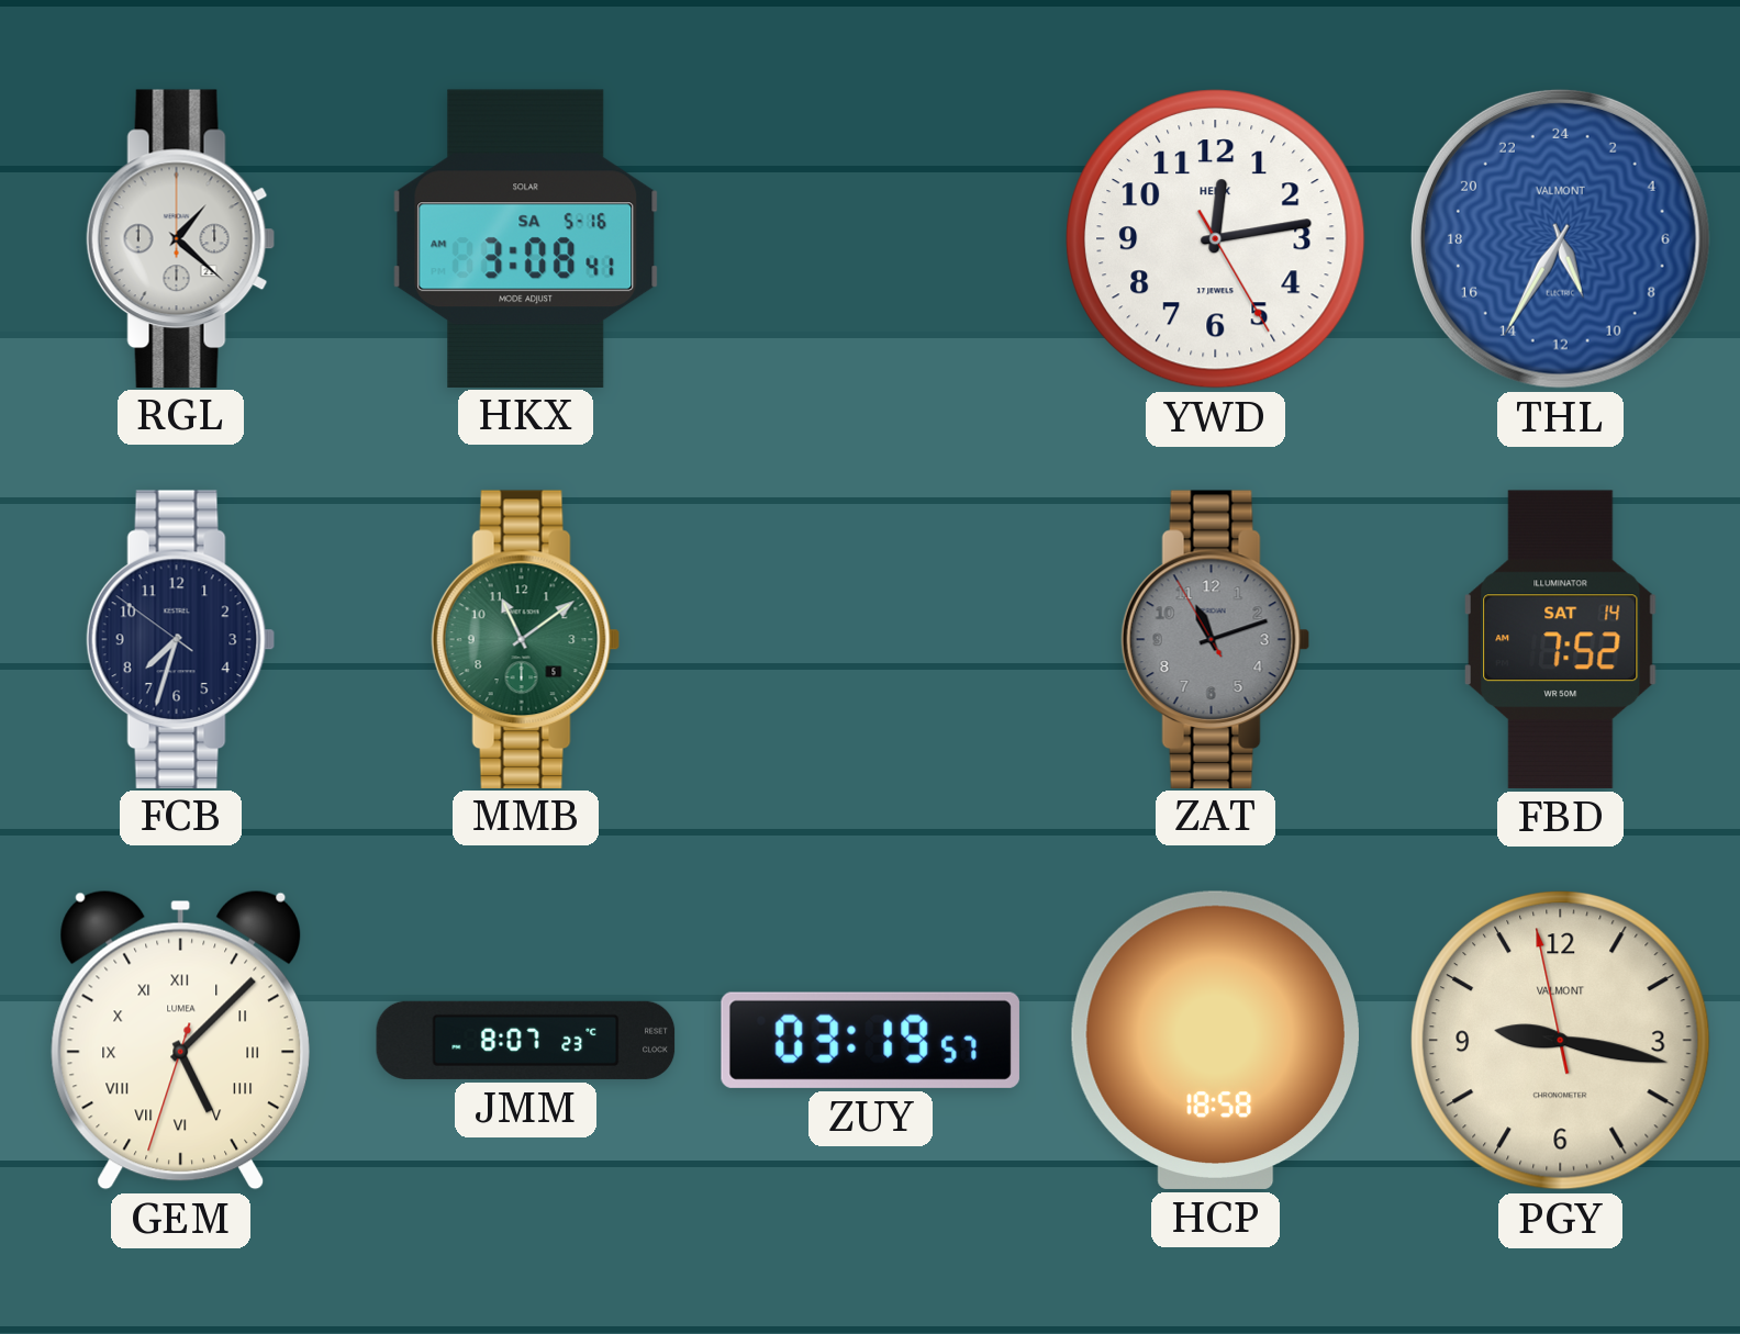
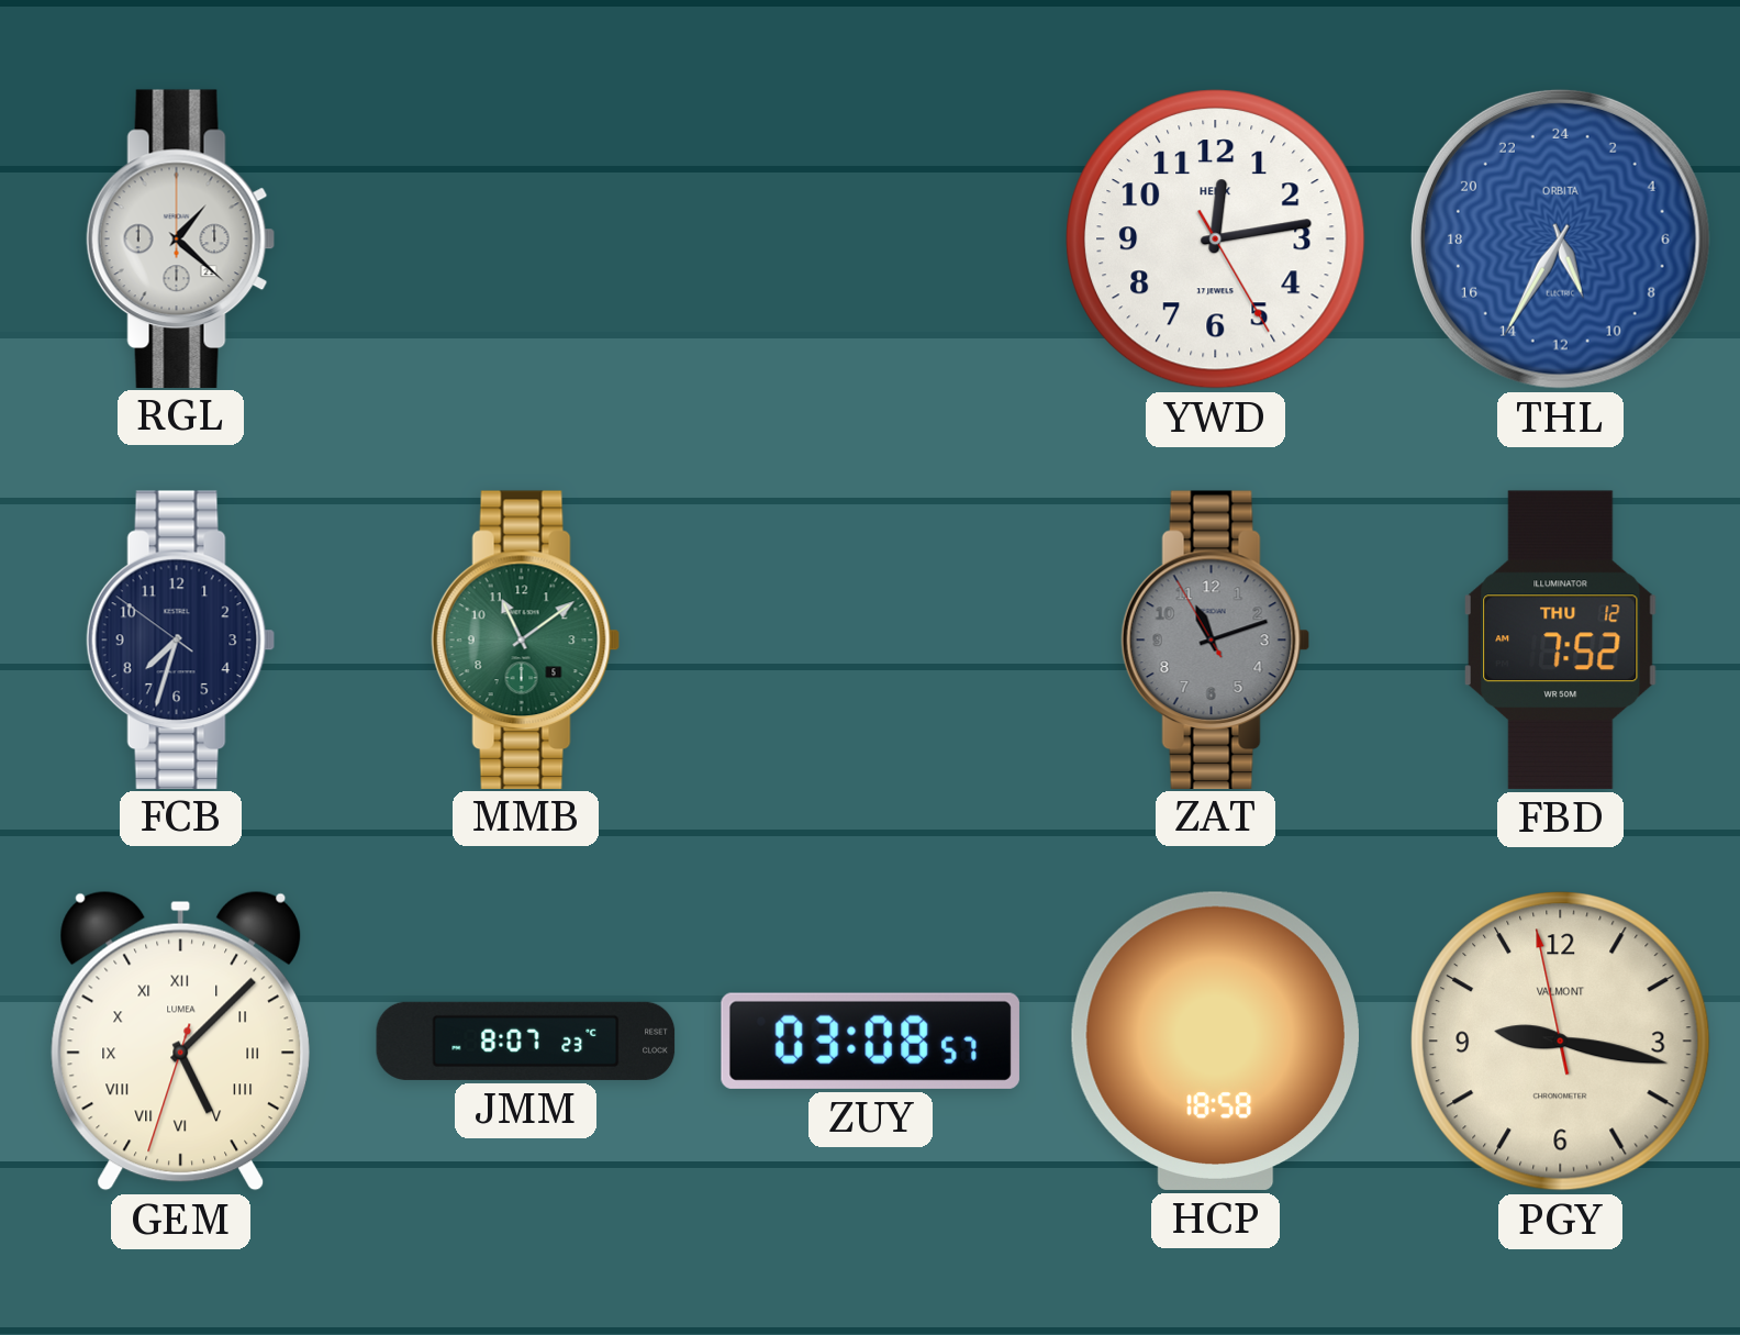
HKX: 3:08 -> none (526, 238)
THL brand: VALMONT -> ORBITA (1560, 238)
FBD date: SAT 14 -> THU 12 (1561, 639)
ZUY: 03:19 -> 03:08 (870, 1041)
